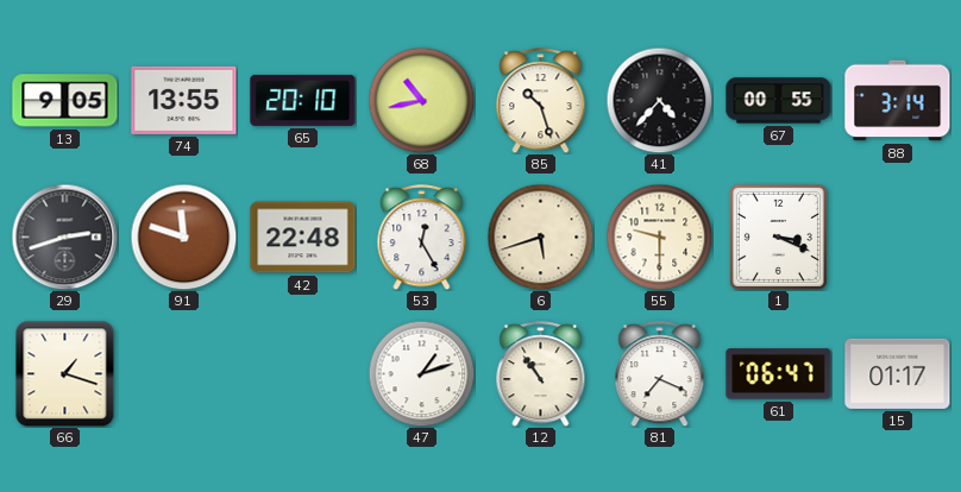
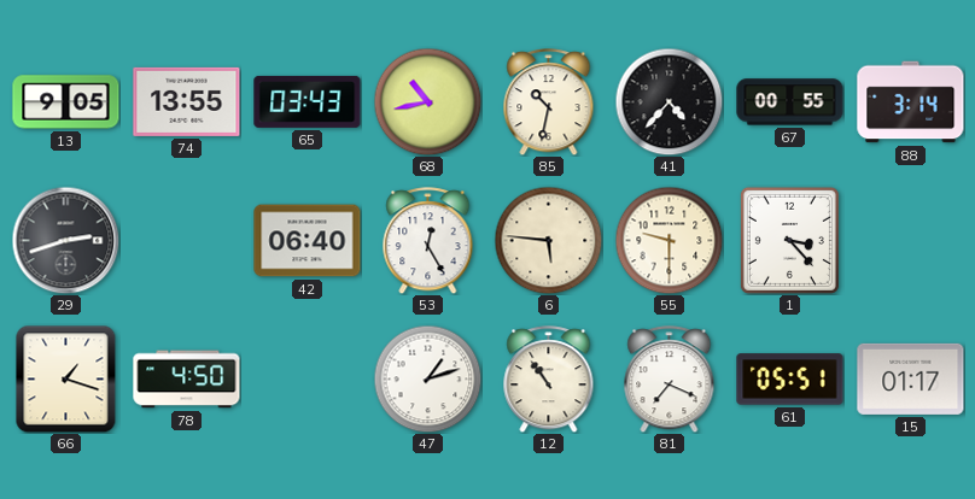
65: 20:10 -> 03:43 (308, 101)
85: 10:27 -> 10:32 (549, 102)
91: 11:48 -> none (183, 236)
42: 22:48 -> 06:40 (308, 241)
6: 5:42 -> 5:46 (548, 240)
1: 3:19 -> 3:23 (789, 240)
78: none -> 4:50 (187, 380)
61: 06:47 -> 05:51 (790, 380)
